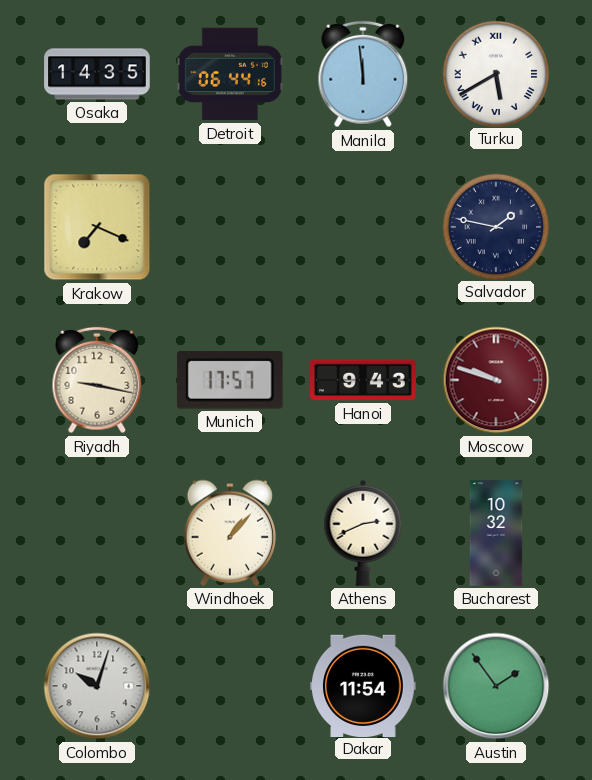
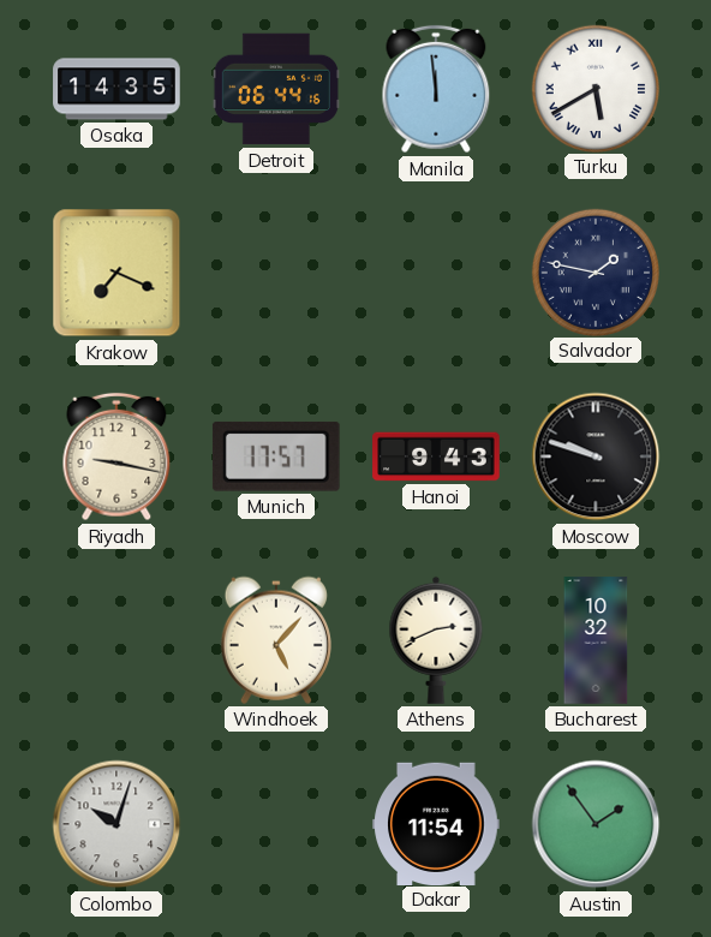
Moscow dial: burgundy -> black (596, 456)
Windhoek: 1:07 -> 5:07 (275, 640)
